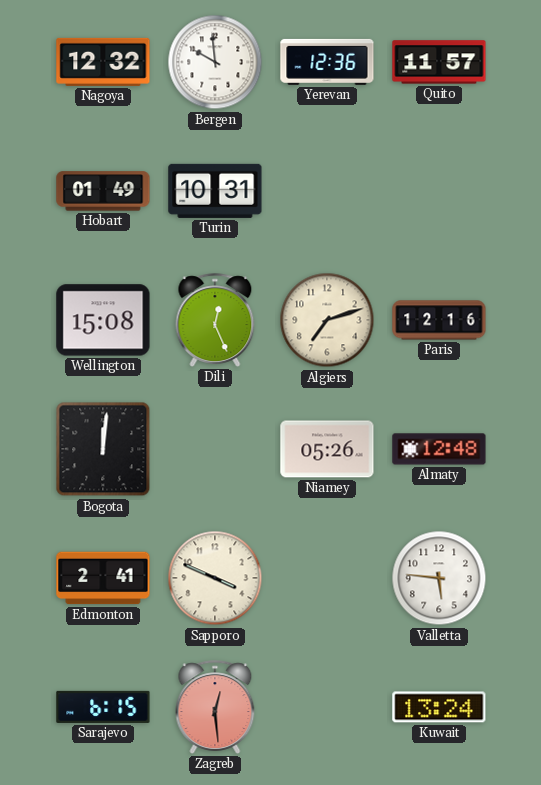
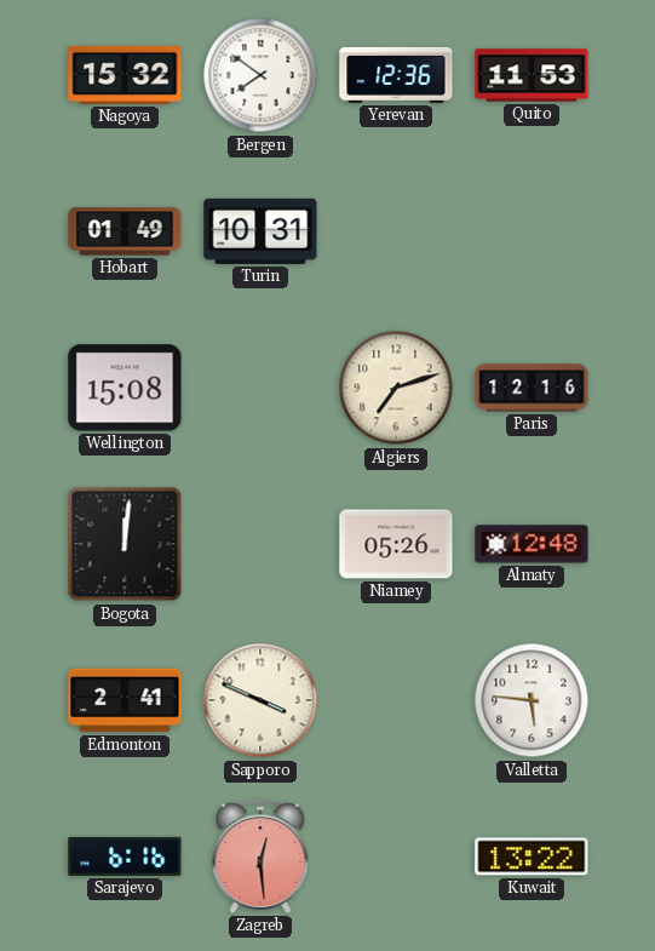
Nagoya: 12:32 -> 15:32 (125, 75)
Bergen: 9:59 -> 7:51 (260, 75)
Quito: 11:57 -> 11:53 (532, 75)
Dili: 12:26 -> none (215, 320)
Sarajevo: 6:15 -> 6:16 (125, 857)
Kuwait: 13:24 -> 13:22 (532, 857)
